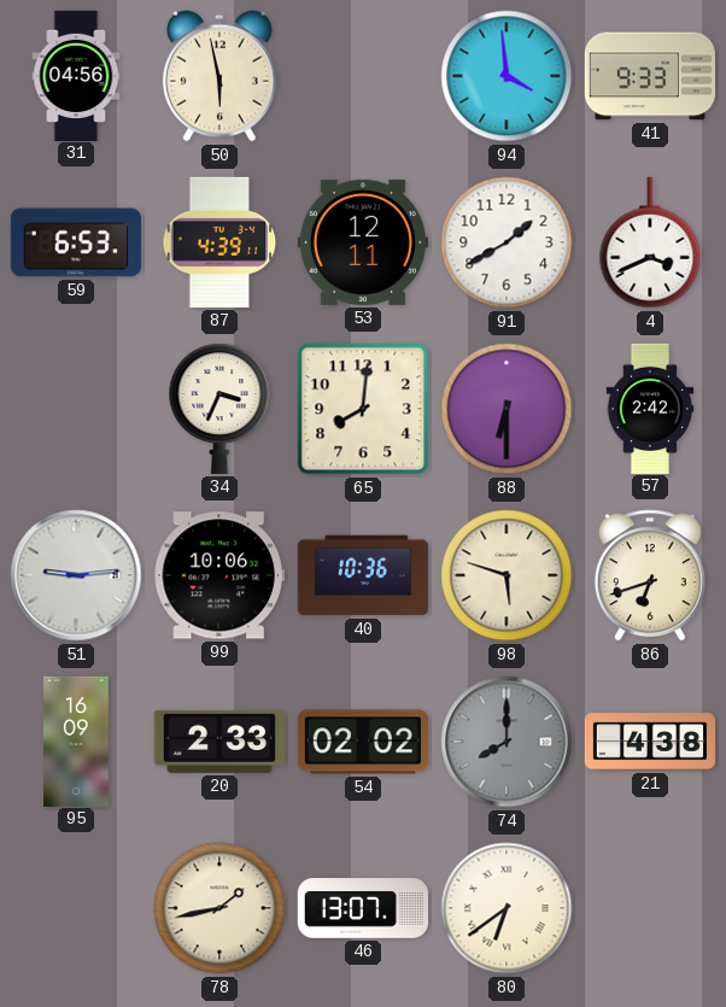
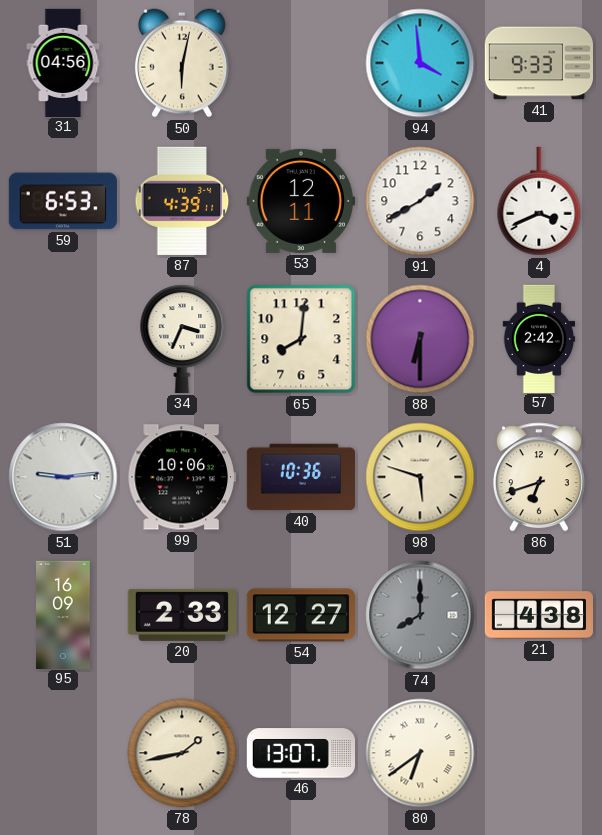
50: 5:58 -> 6:02 (182, 63)
54: 02:02 -> 12:27 (300, 615)
